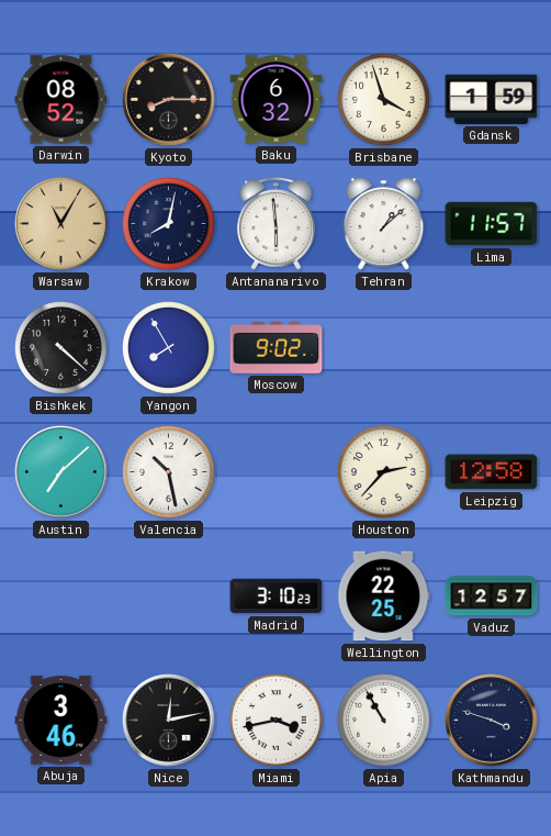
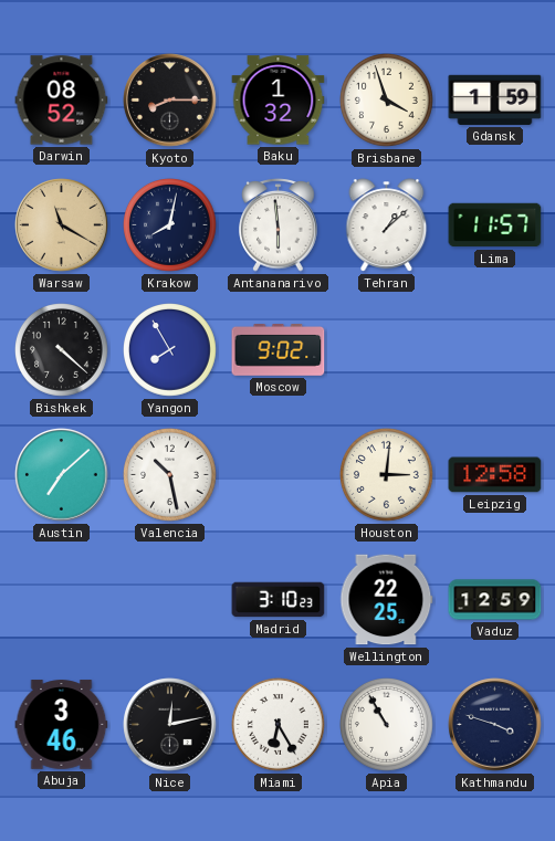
Baku: 6:32 -> 1:32 (279, 101)
Warsaw: 11:05 -> 11:20 (62, 225)
Houston: 2:37 -> 3:01 (387, 475)
Vaduz: 12:57 -> 12:59 (495, 600)
Miami: 3:43 -> 6:25 (279, 725)
